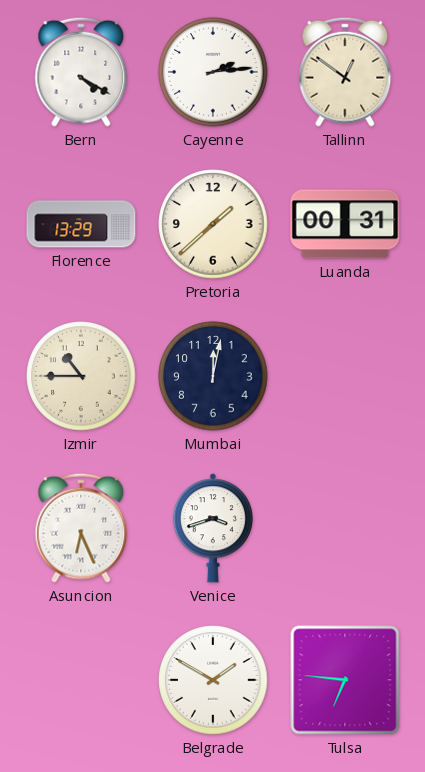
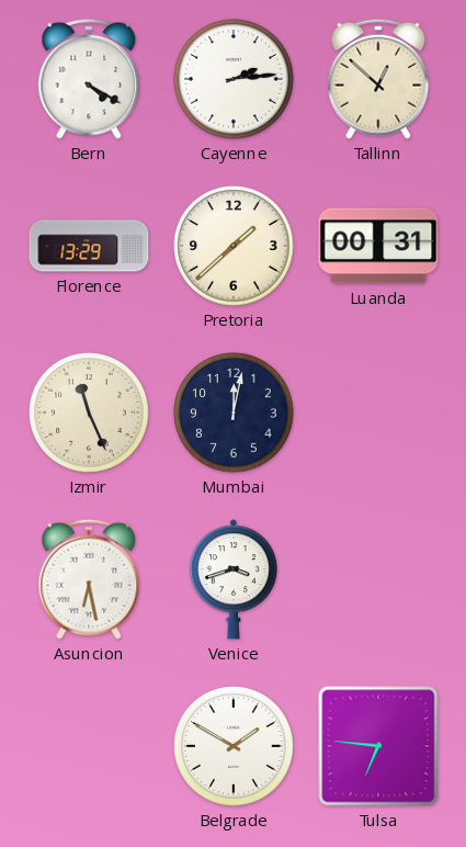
Tallinn: 12:51 -> 12:52 (378, 79)
Izmir: 10:45 -> 11:26 (89, 413)
Asuncion: 6:26 -> 6:28 (89, 579)
